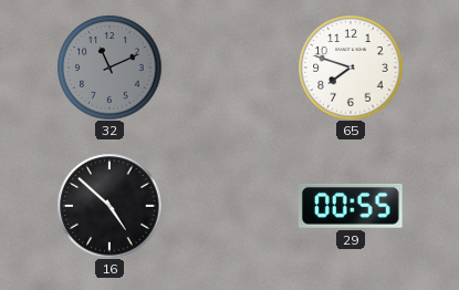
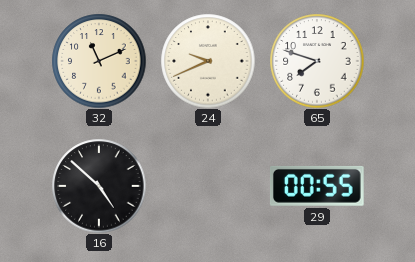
32 dial: grey -> cream (99, 61)
24: none -> 9:41 (208, 61)
